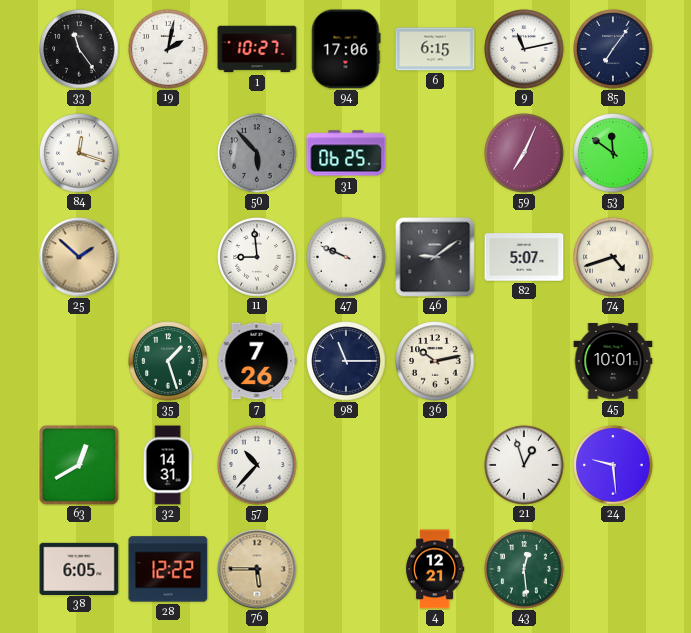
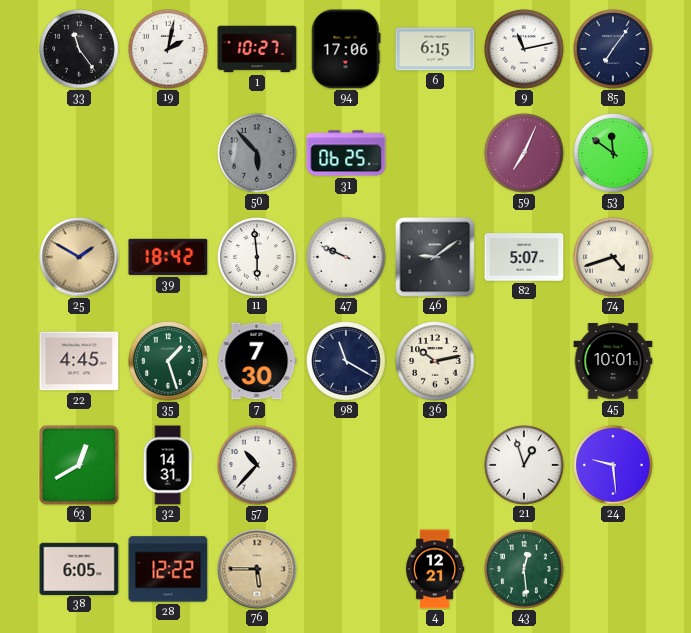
84: 12:18 -> none (79, 153)
25: 1:52 -> 1:50 (79, 257)
39: none -> 18:42 (168, 257)
11: 8:59 -> 5:59 (257, 257)
22: none -> 4:45 (79, 361)
7: 7:26 -> 7:30 (257, 361)
98: 11:15 -> 11:20 (346, 361)
